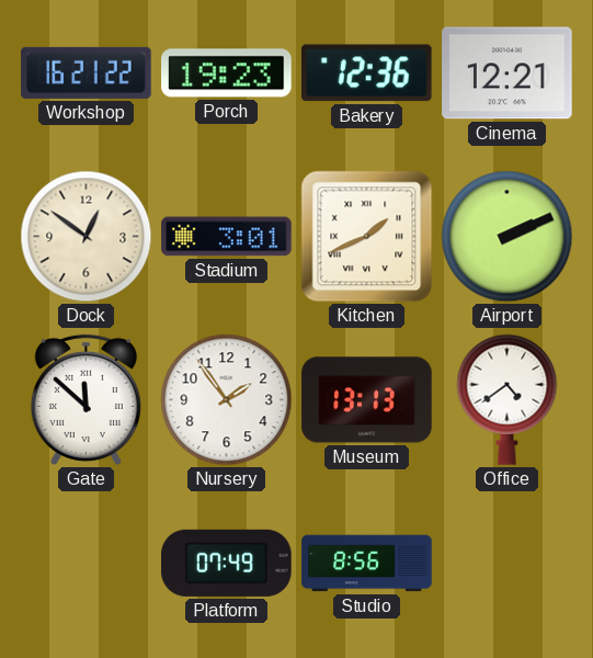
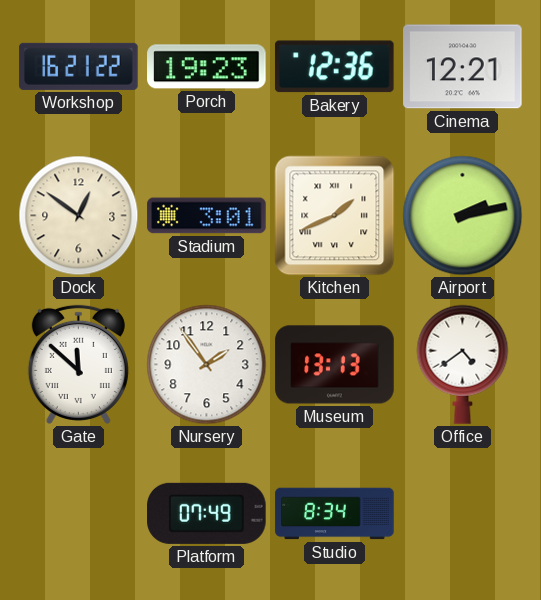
Airport: 2:11 -> 2:13 (463, 216)
Studio: 8:56 -> 8:34 (335, 514)
